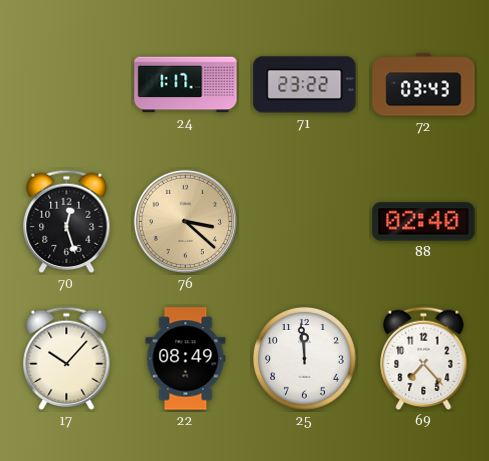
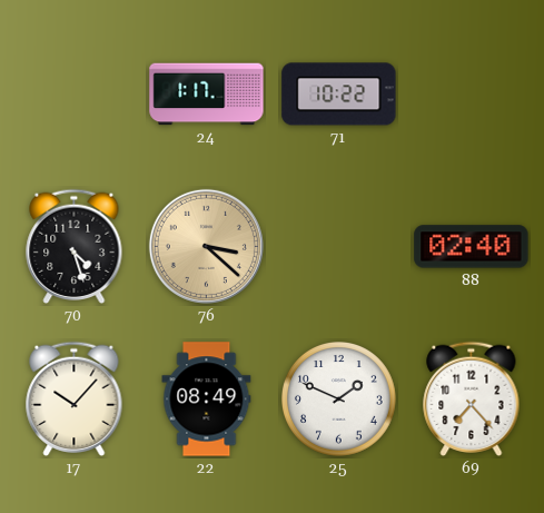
71: 23:22 -> 10:22 (339, 95)
72: 03:43 -> none (424, 85)
70: 12:27 -> 4:27 (75, 247)
25: 11:59 -> 1:49 (339, 399)
